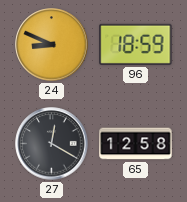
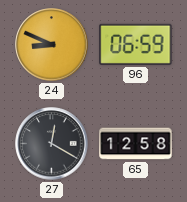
96: 18:59 -> 06:59 (136, 44)
